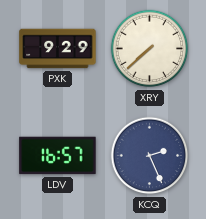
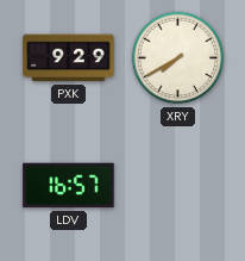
XRY: 7:38 -> 7:40 (178, 58)
KCQ: 2:26 -> none (150, 156)
